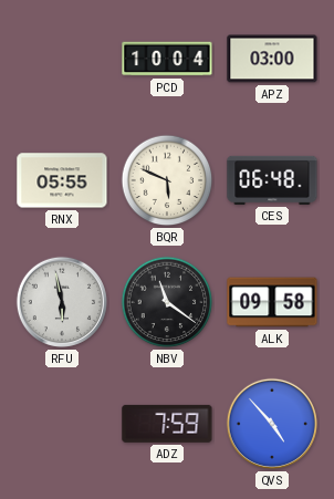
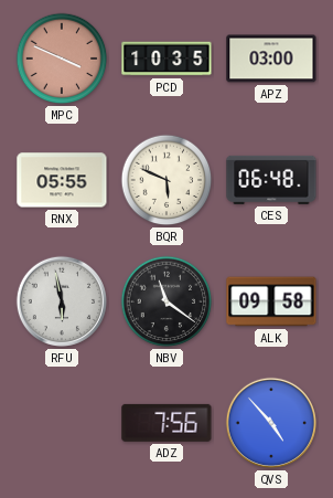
MPC: none -> 3:49 (62, 59)
PCD: 10:04 -> 10:35 (166, 59)
ADZ: 7:59 -> 7:56 (166, 423)
